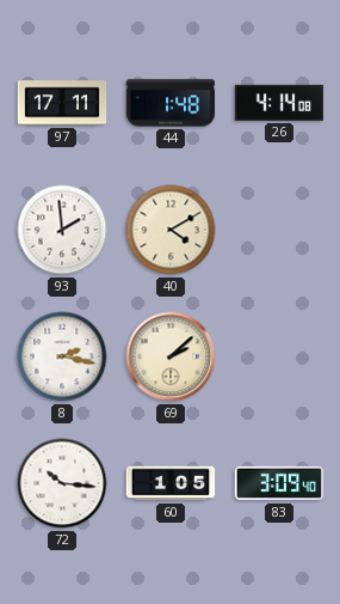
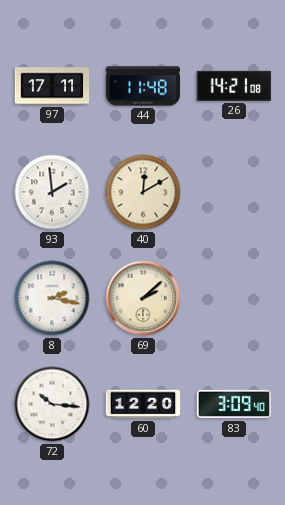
44: 1:48 -> 11:48 (143, 86)
26: 4:14 -> 14:21 (234, 86)
40: 4:10 -> 12:10 (143, 192)
60: 1:05 -> 12:20 (143, 404)
